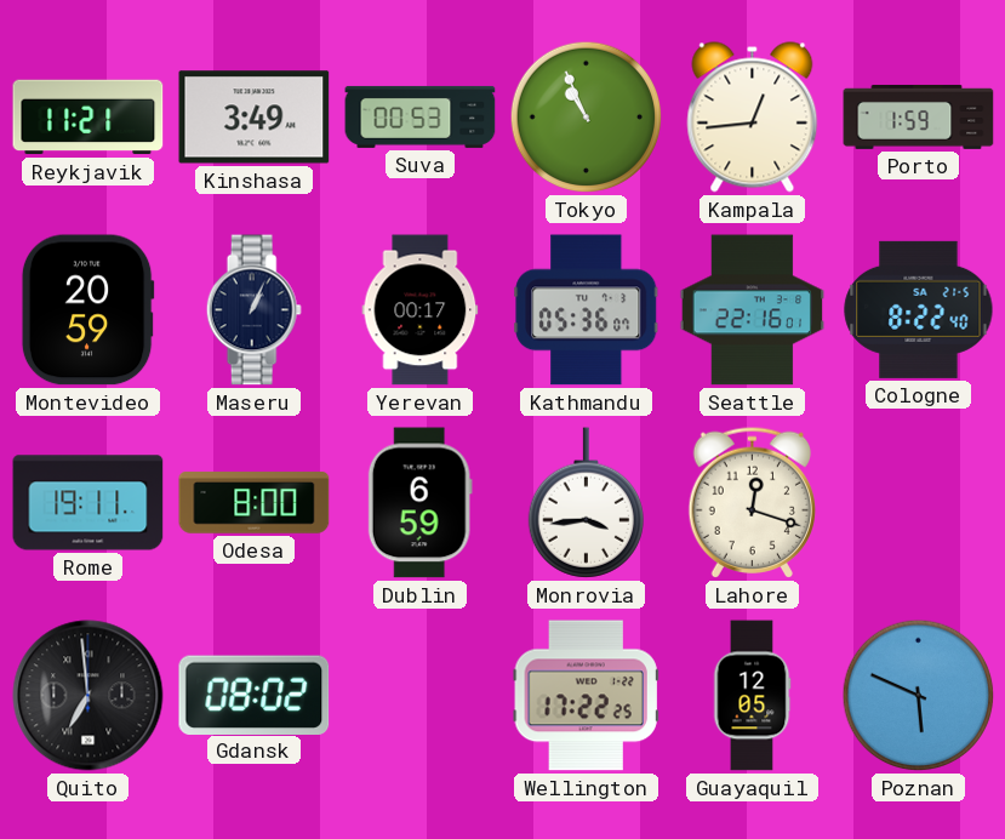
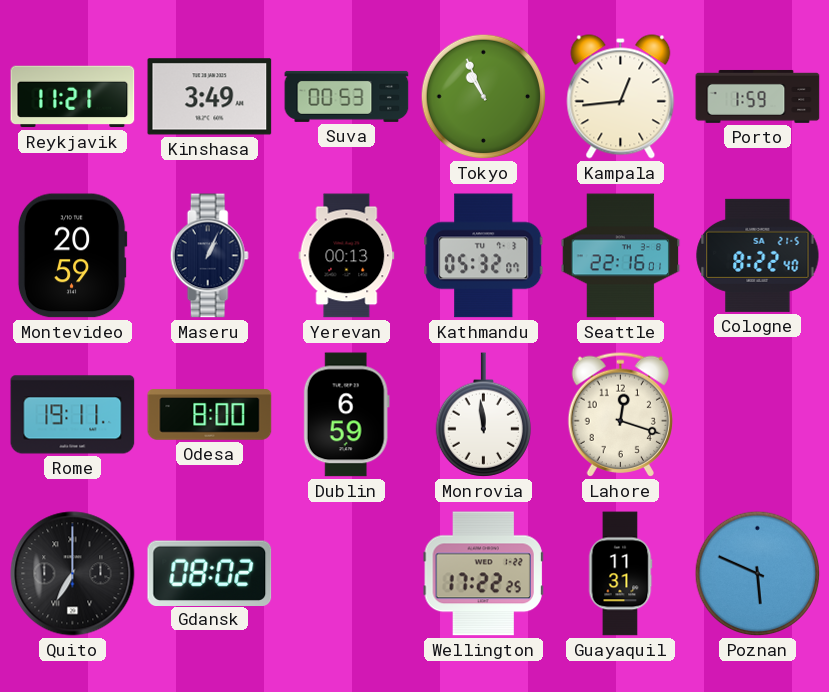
Yerevan: 00:17 -> 00:13 (347, 256)
Kathmandu: 05:36 -> 05:32 (484, 256)
Monrovia: 3:44 -> 11:59 (483, 415)
Quito: 6:59 -> 7:00 (73, 574)
Guayaquil: 12:05 -> 11:31 (620, 574)
